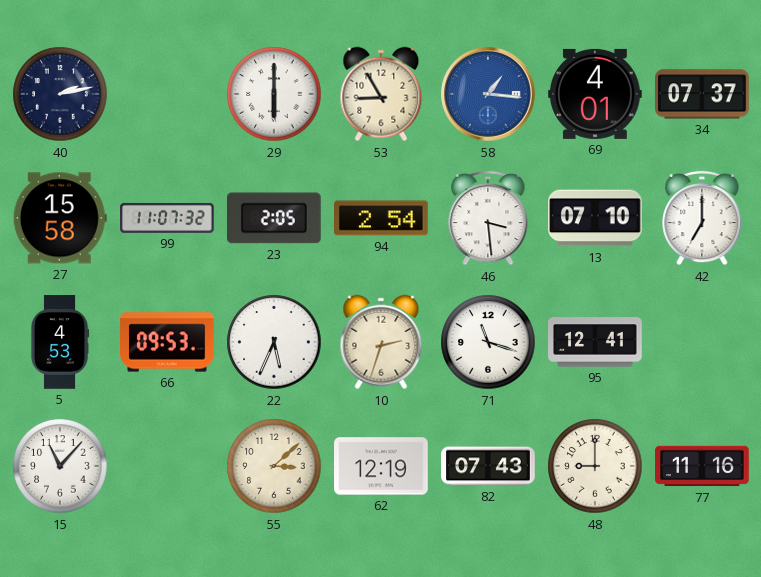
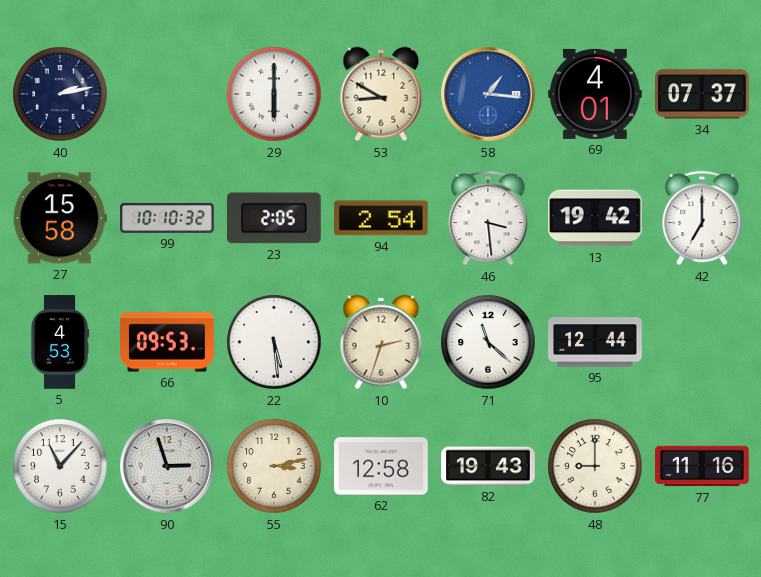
53: 8:55 -> 8:50 (381, 94)
99: 11:07 -> 10:10 (167, 218)
13: 07:10 -> 19:42 (596, 218)
22: 5:34 -> 5:29 (274, 342)
71: 11:18 -> 11:22 (488, 342)
95: 12:41 -> 12:44 (595, 342)
90: none -> 2:57 (167, 466)
55: 3:08 -> 3:13 (274, 466)
62: 12:19 -> 12:58 (381, 466)
82: 07:43 -> 19:43 (488, 466)
